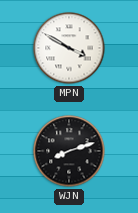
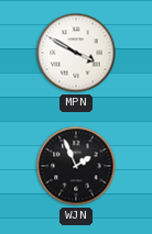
WJN: 8:12 -> 1:56 (76, 166)
